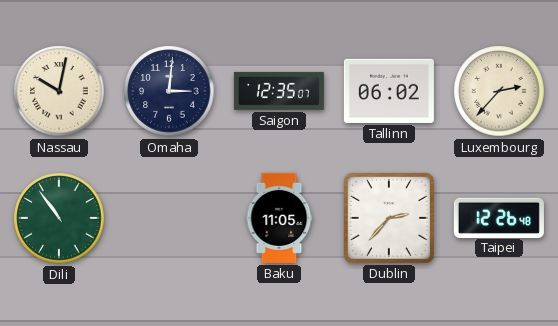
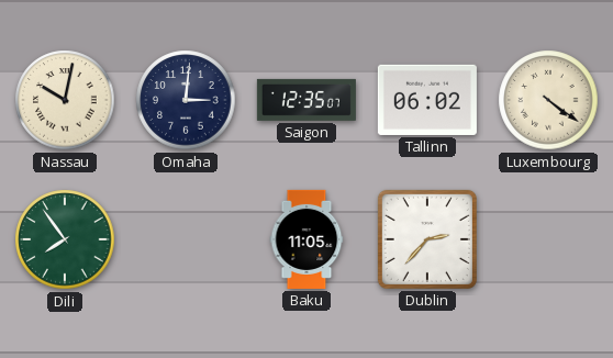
Luxembourg: 2:37 -> 4:21 (548, 100)
Dili: 10:54 -> 7:54 (65, 239)
Taipei: 12:26 -> none (499, 217)
